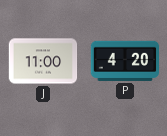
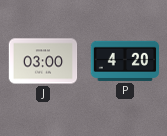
J: 11:00 -> 03:00 (43, 61)
